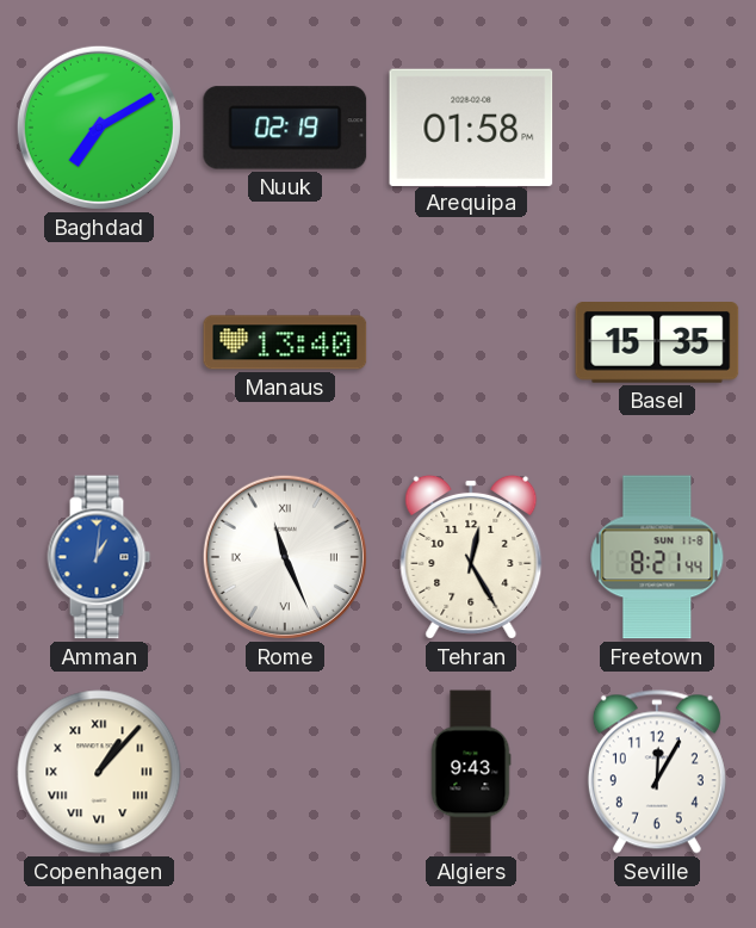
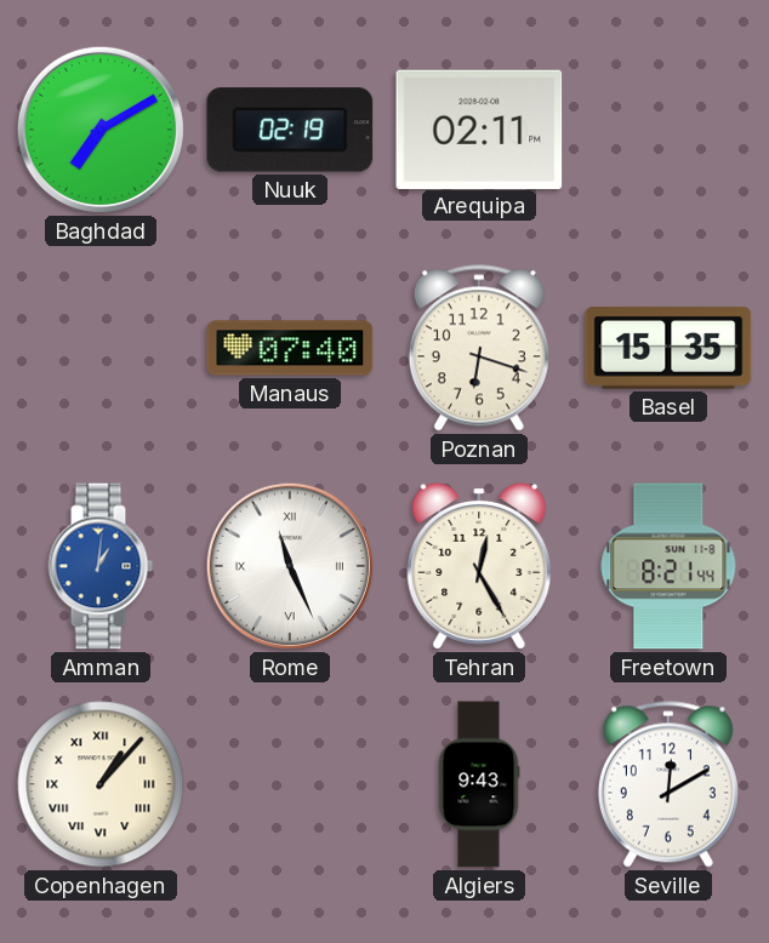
Arequipa: 01:58 -> 02:11 (479, 128)
Manaus: 13:40 -> 07:40 (290, 348)
Poznan: none -> 6:18 (479, 348)
Seville: 12:05 -> 12:10 (668, 784)
